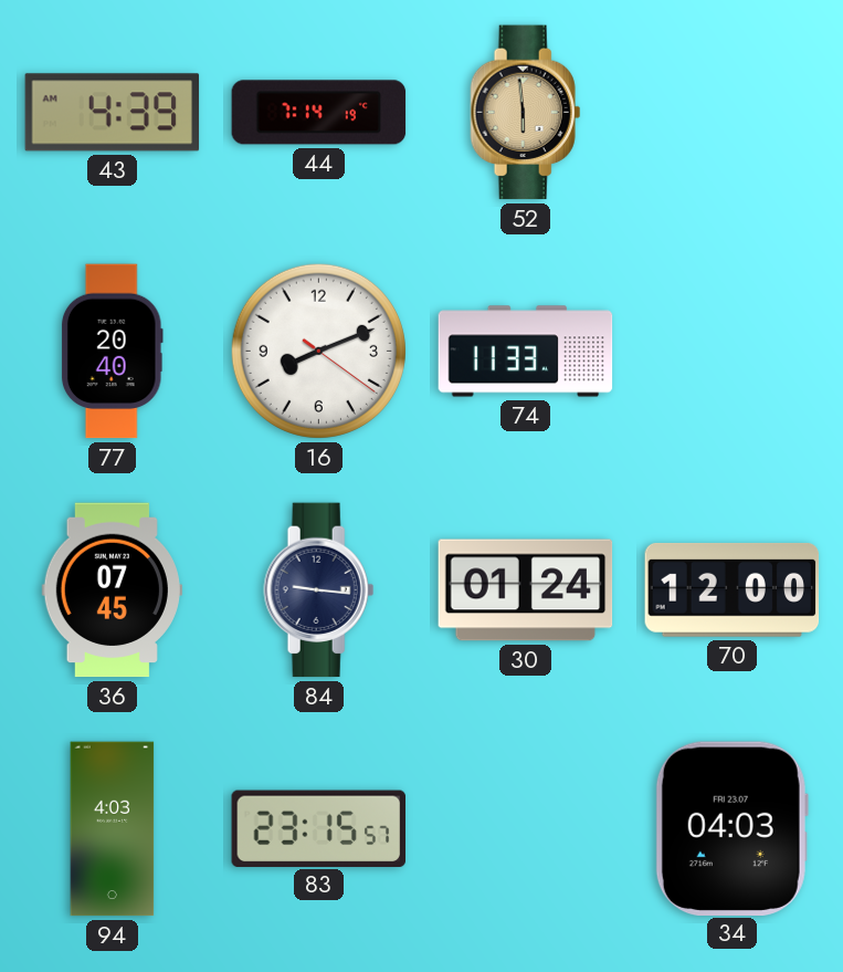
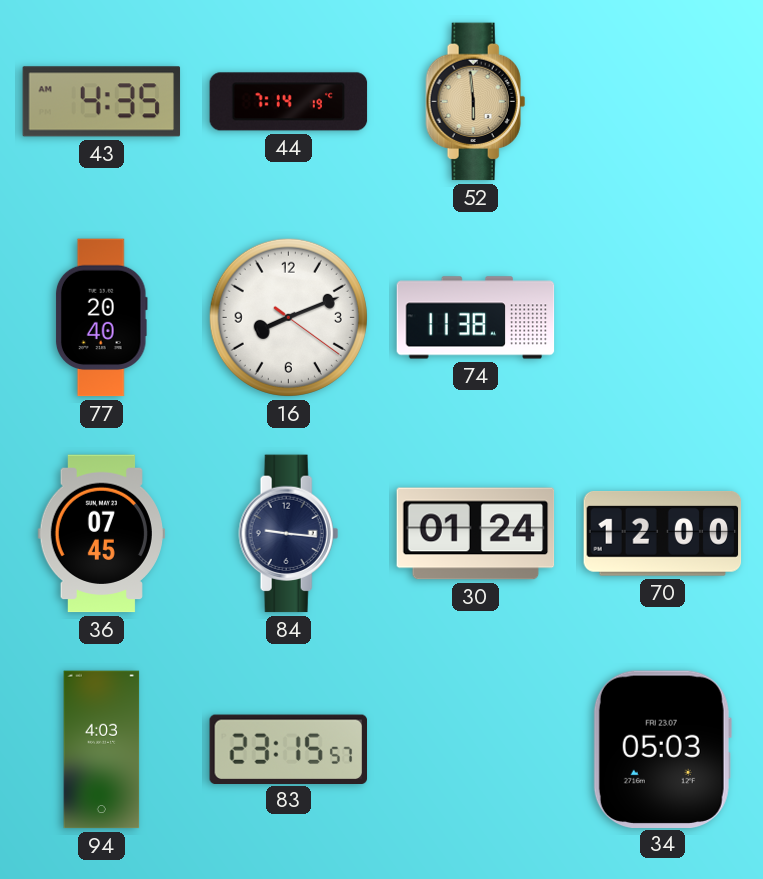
43: 4:39 -> 4:35 (102, 102)
74: 11:33 -> 11:38 (476, 318)
34: 04:03 -> 05:03 (662, 749)
